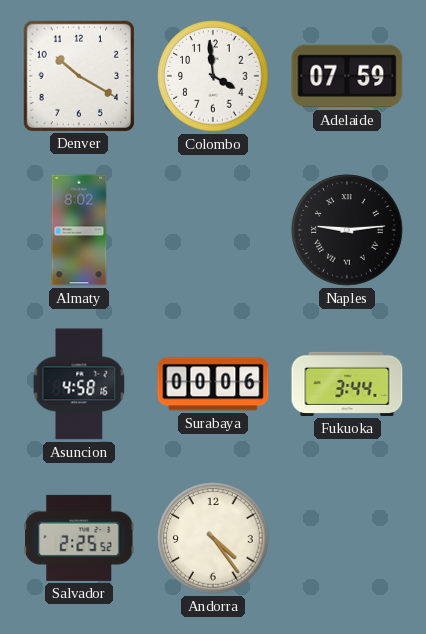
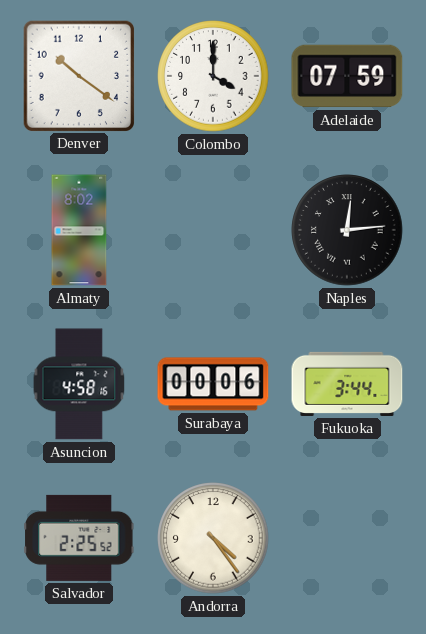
Denver: 10:20 -> 10:21 (78, 75)
Colombo: 3:59 -> 4:00 (213, 76)
Naples: 9:14 -> 12:14 (347, 230)
